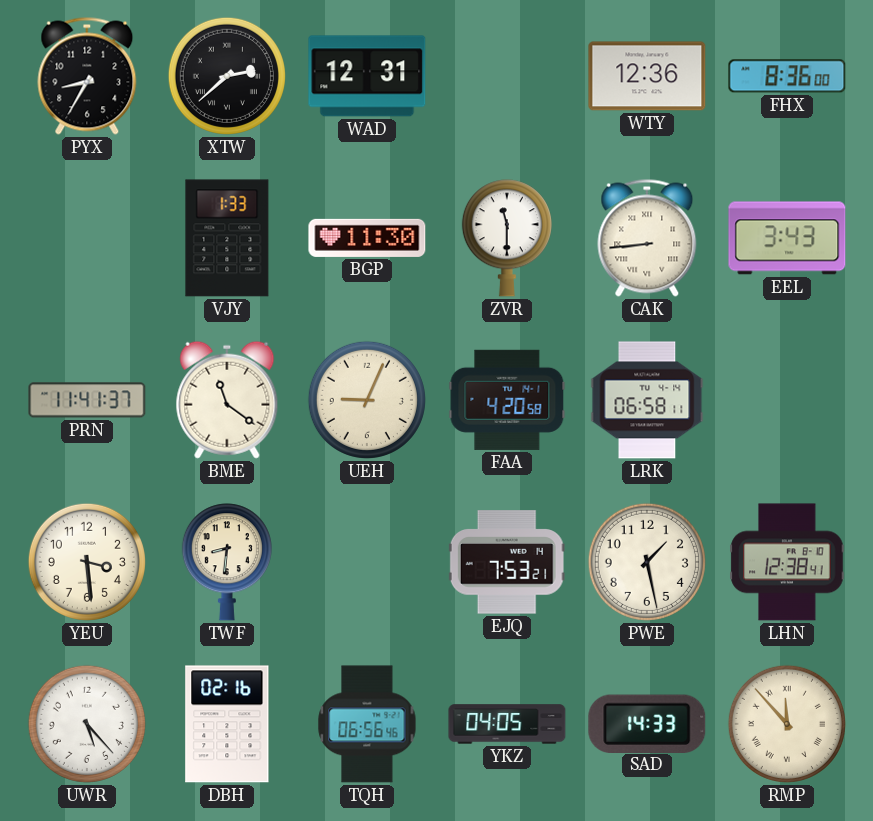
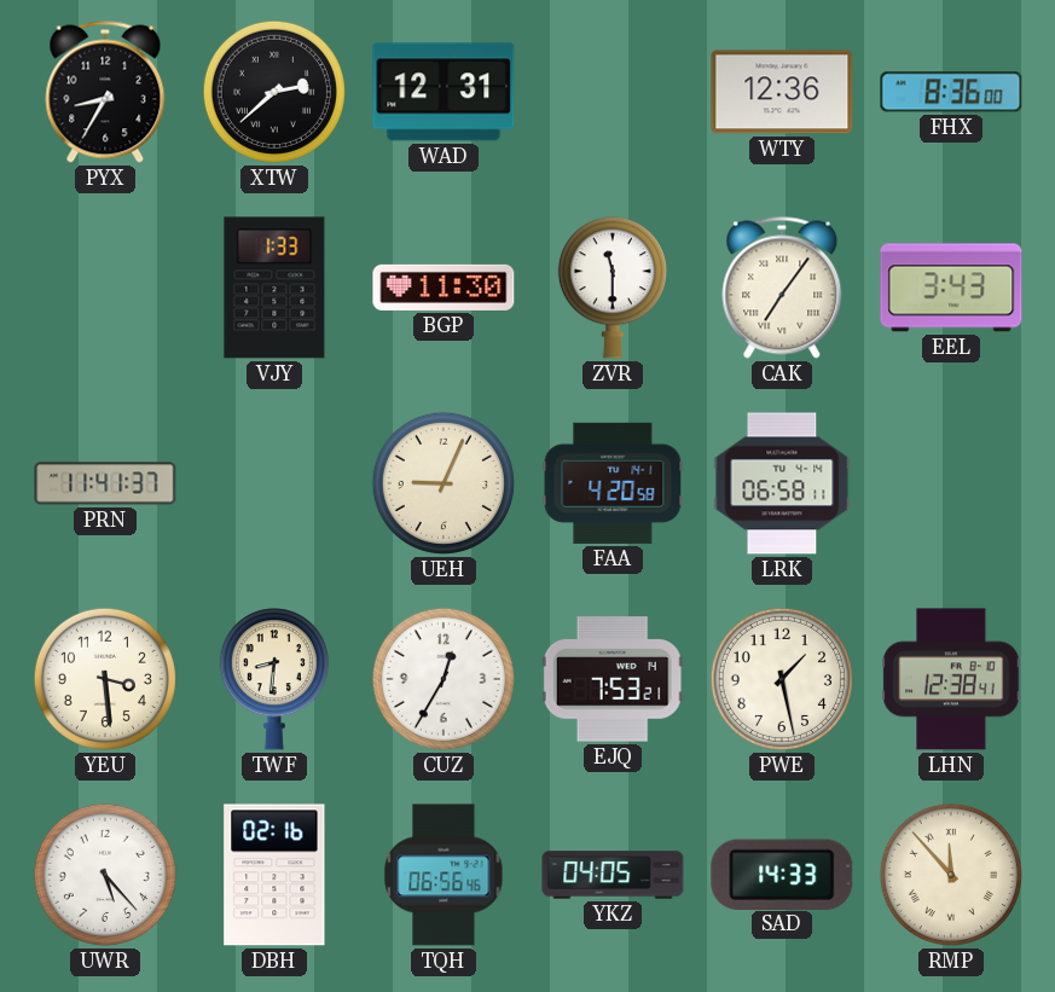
CAK: 8:44 -> 7:06 (782, 288)
BME: 11:21 -> none (227, 400)
CUZ: none -> 12:35 (444, 679)
